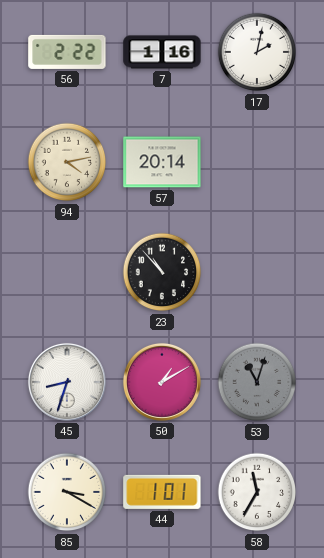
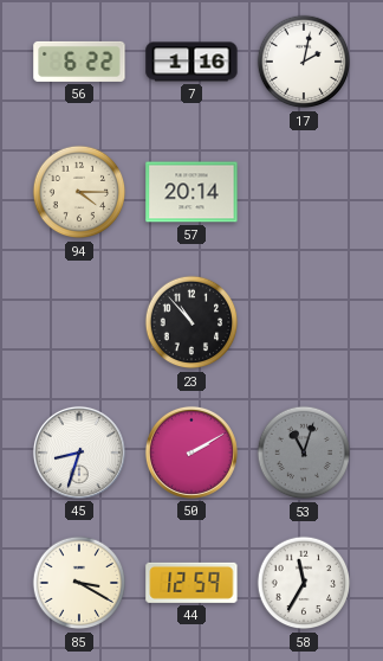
56: 2:22 -> 6:22 (79, 62)
94: 4:13 -> 4:15 (79, 192)
50: 1:10 -> 2:10 (191, 453)
44: 1:01 -> 12:59 (191, 583)
